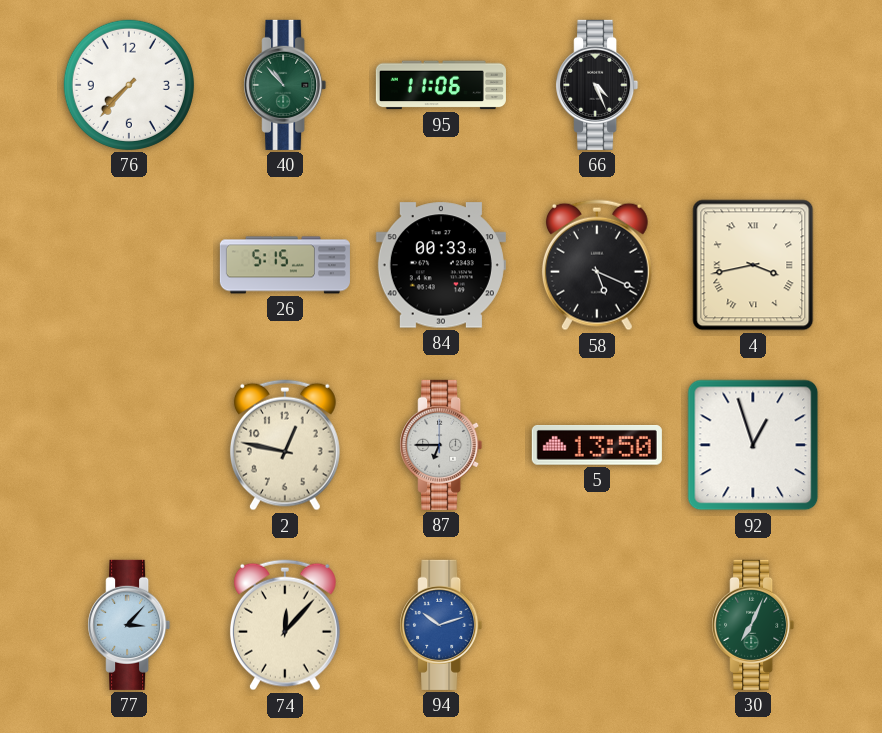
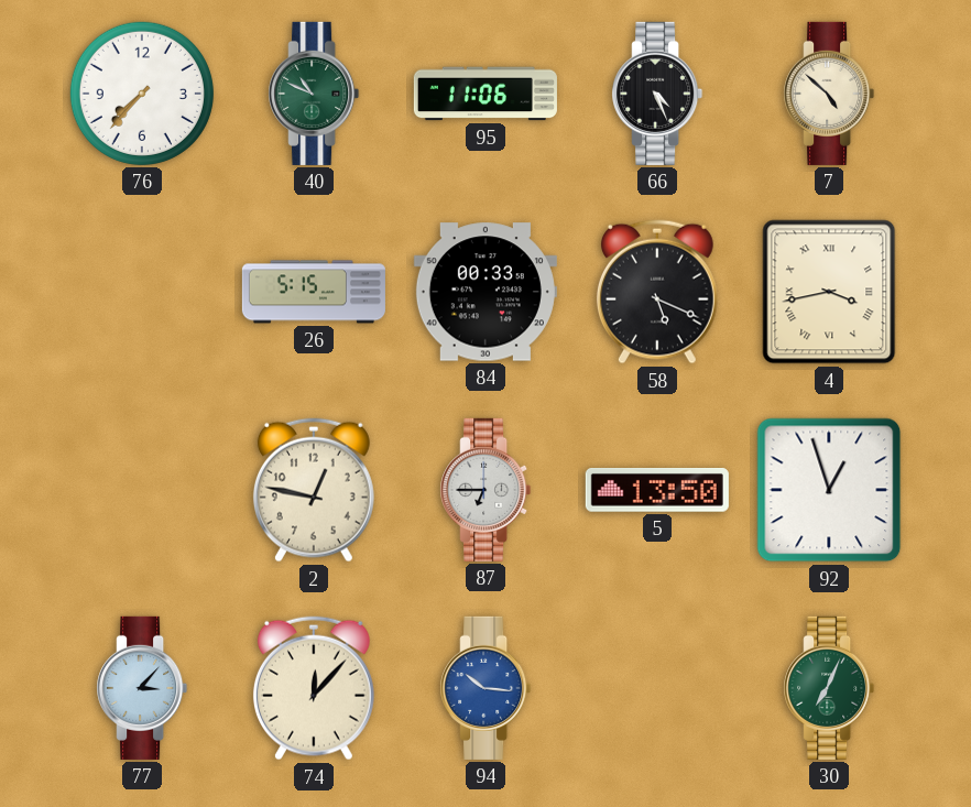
40: 10:53 -> 10:49 (314, 94)
7: none -> 4:52 (829, 94)
94: 10:12 -> 10:16 (485, 688)
